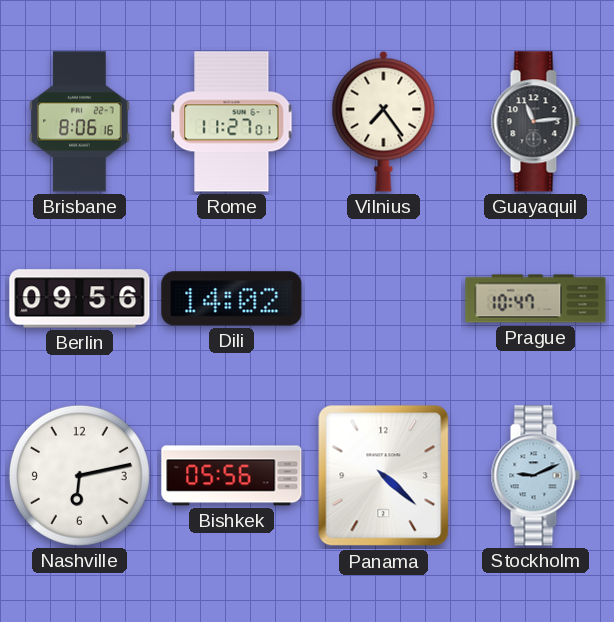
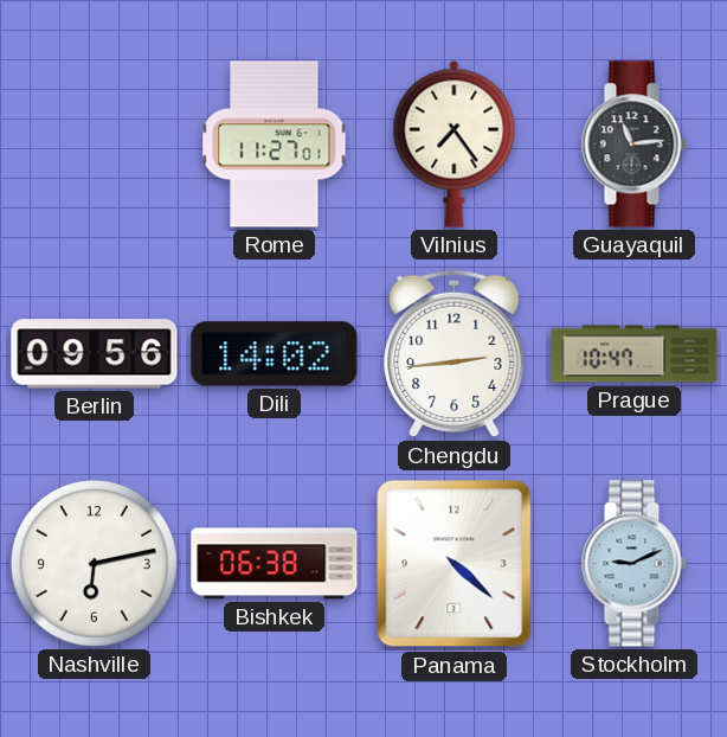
Brisbane: 8:06 -> none (80, 122)
Chengdu: none -> 2:44 (455, 354)
Bishkek: 05:56 -> 06:38 (275, 564)
